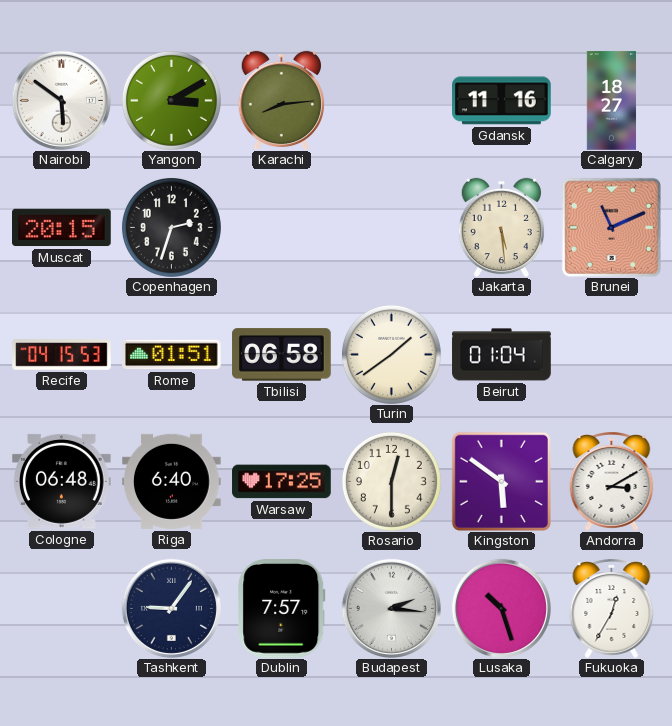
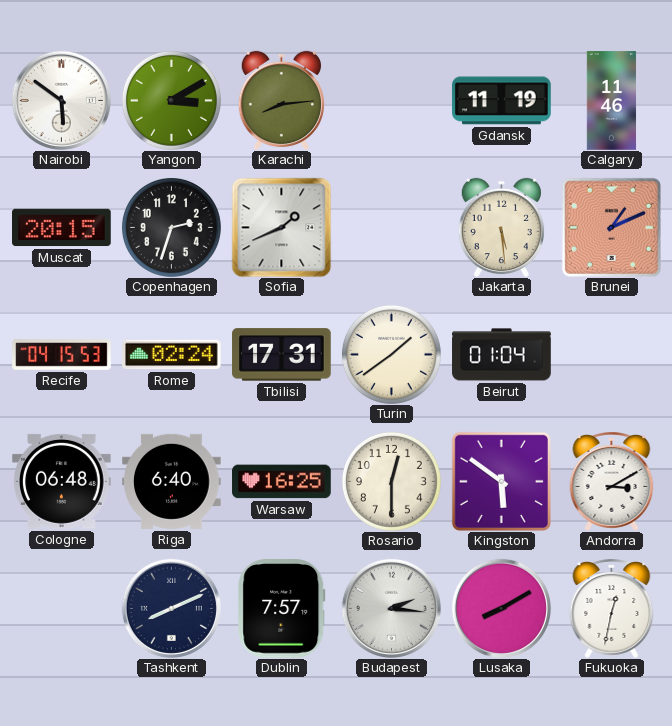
Gdansk: 11:16 -> 11:19 (502, 101)
Calgary: 18:27 -> 11:46 (612, 101)
Sofia: none -> 1:41 (281, 227)
Brunei: 11:11 -> 1:11 (611, 227)
Rome: 01:51 -> 02:24 (172, 355)
Tbilisi: 06:58 -> 17:31 (282, 355)
Warsaw: 17:25 -> 16:25 (282, 482)
Tashkent: 9:06 -> 8:11 (171, 608)
Lusaka: 10:27 -> 8:10 (501, 608)
Fukuoka: 12:35 -> 12:32 (612, 609)
